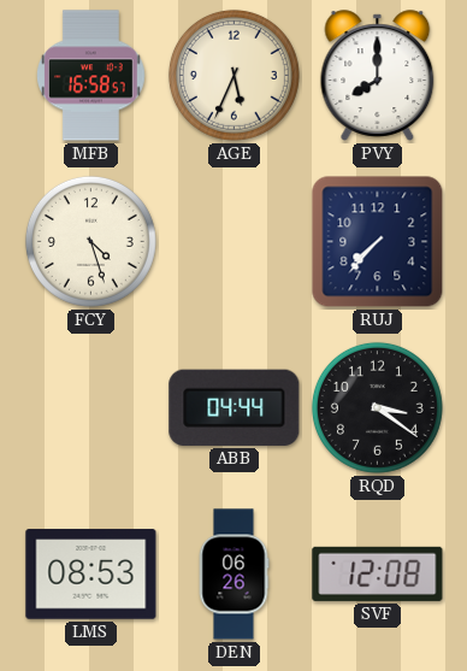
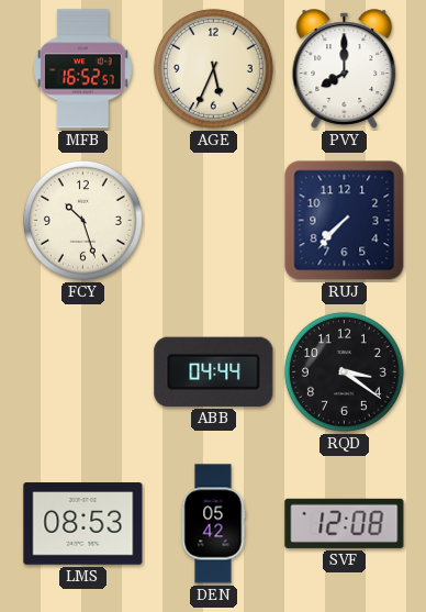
MFB: 16:58 -> 16:52 (83, 69)
FCY: 4:27 -> 10:27 (82, 220)
DEN: 06:26 -> 05:42 (213, 524)
